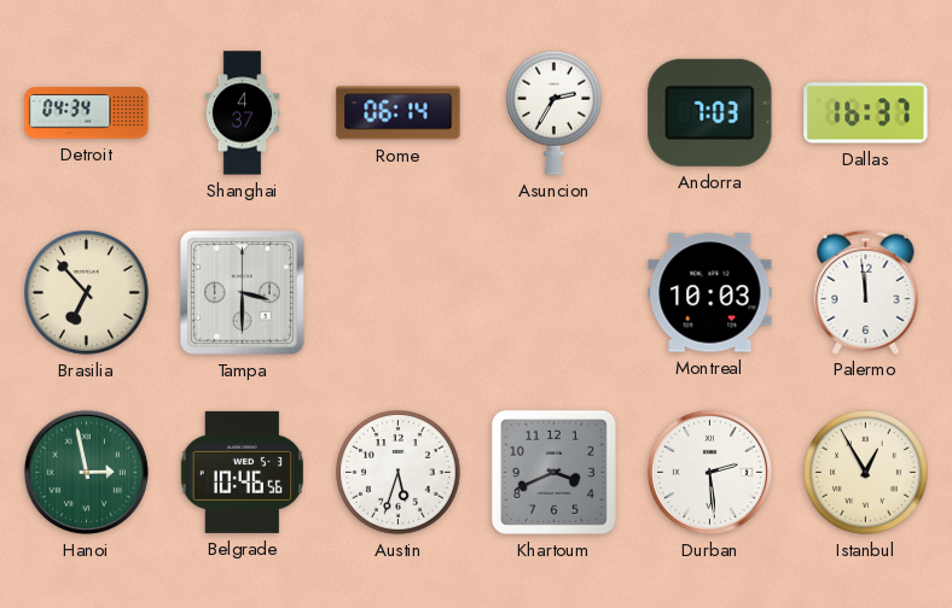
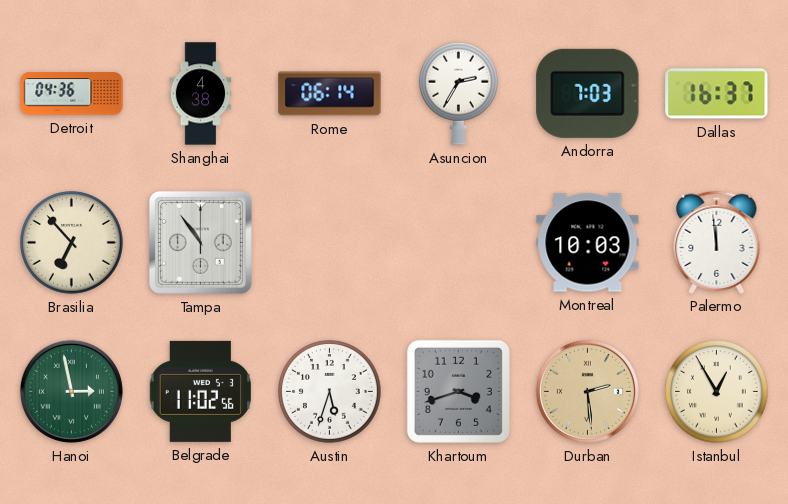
Detroit: 04:34 -> 04:36 (72, 94)
Shanghai: 4:37 -> 4:38 (201, 94)
Tampa: 3:30 -> 10:54 (201, 243)
Belgrade: 10:46 -> 11:02 (200, 391)
Khartoum: 3:41 -> 3:42 (458, 391)
Durban dial: white -> champagne (587, 391)
